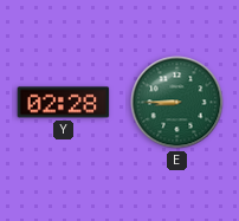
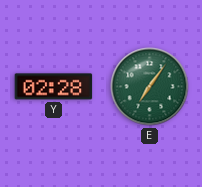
E: 8:45 -> 7:06 (150, 87)
